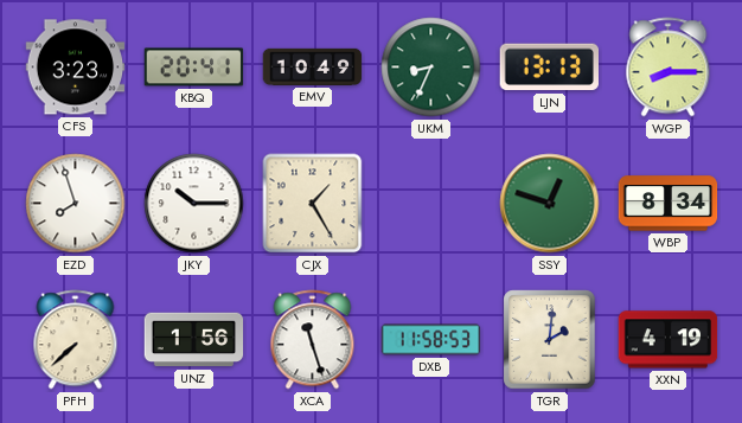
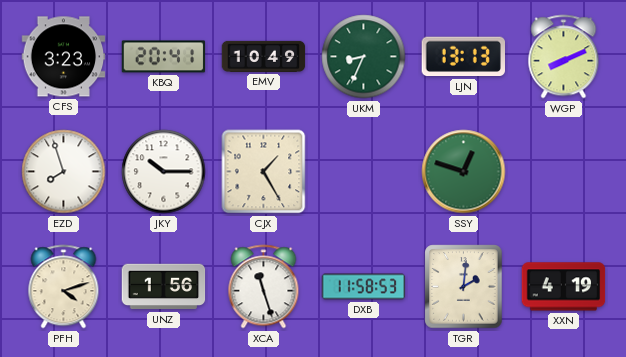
WGP: 8:15 -> 8:11 (564, 57)
WBP: 8:34 -> none (669, 204)
PFH: 7:38 -> 4:12 (64, 287)
